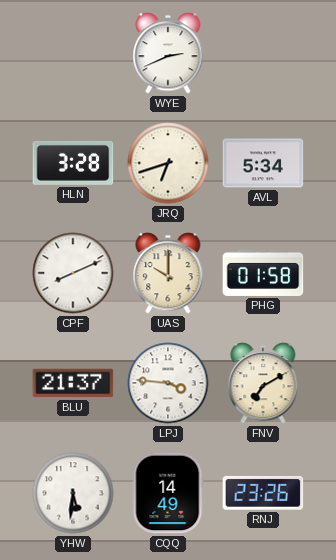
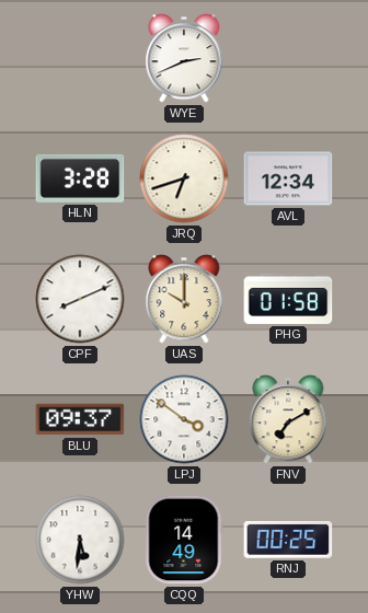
AVL: 5:34 -> 12:34 (288, 178)
BLU: 21:37 -> 09:37 (80, 419)
LPJ: 3:46 -> 3:51 (184, 419)
RNJ: 23:26 -> 00:25 (288, 540)
